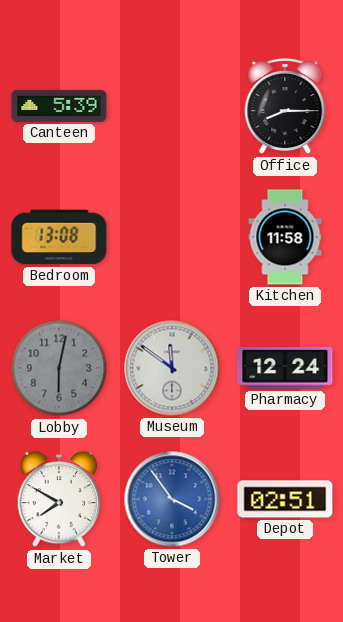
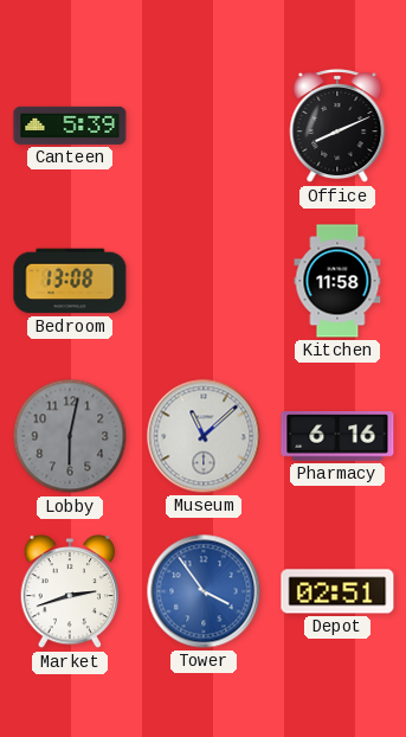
Office: 8:15 -> 8:11 (337, 127)
Museum: 11:51 -> 11:08 (204, 436)
Pharmacy: 12:24 -> 6:16 (337, 437)
Market: 7:50 -> 2:42 (70, 591)
